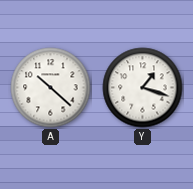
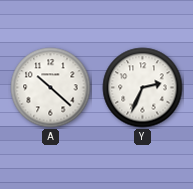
Y: 1:18 -> 2:34 (143, 88)
